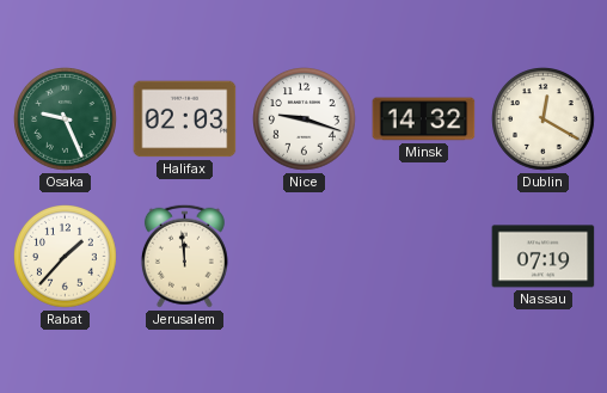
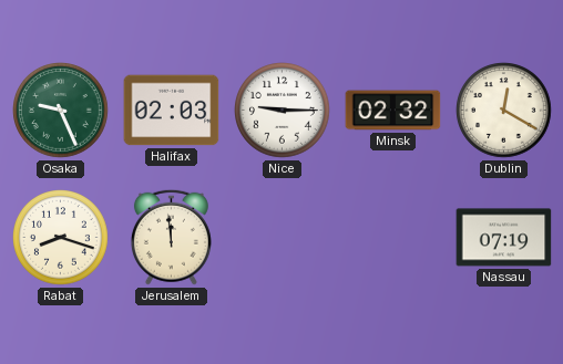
Nice: 9:18 -> 9:15 (283, 111)
Minsk: 14:32 -> 02:32 (393, 111)
Rabat: 1:37 -> 8:18 (61, 238)
